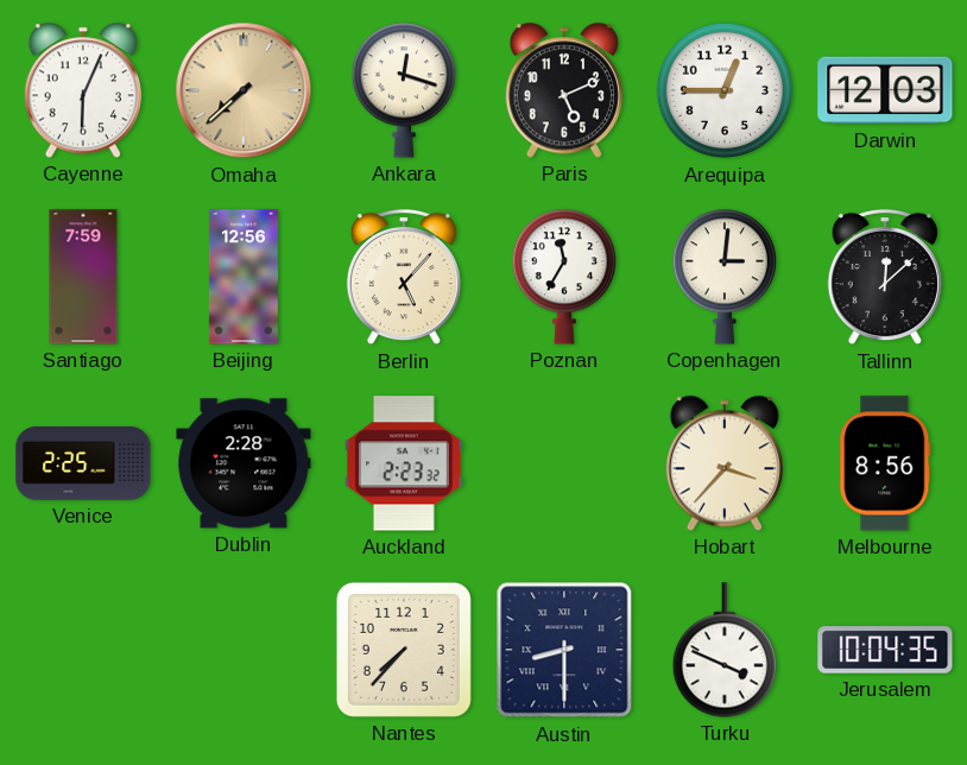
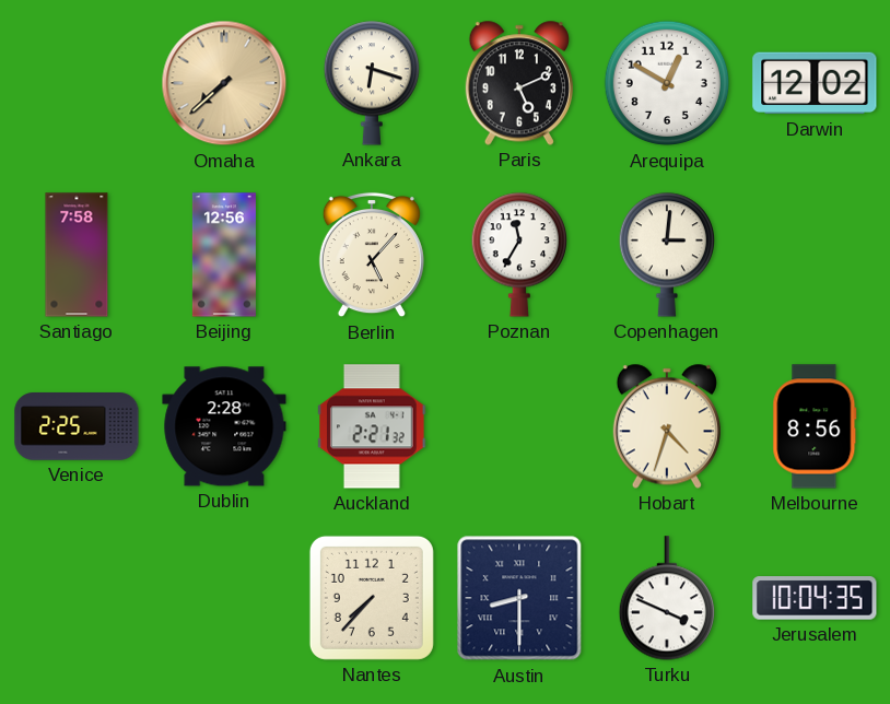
Cayenne: 6:04 -> none (83, 90)
Ankara: 12:18 -> 6:18 (371, 83)
Arequipa: 12:45 -> 12:50 (667, 83)
Darwin: 12:03 -> 12:02 (815, 83)
Santiago: 7:59 -> 7:58 (77, 255)
Tallinn: 12:08 -> none (885, 277)
Auckland: 2:23 -> 2:21 (373, 426)
Hobart: 3:37 -> 4:33 (667, 426)
